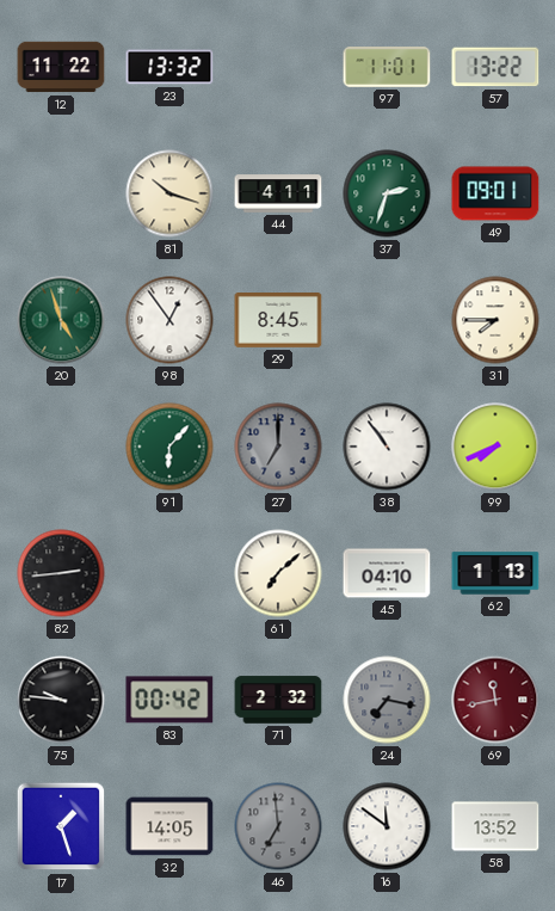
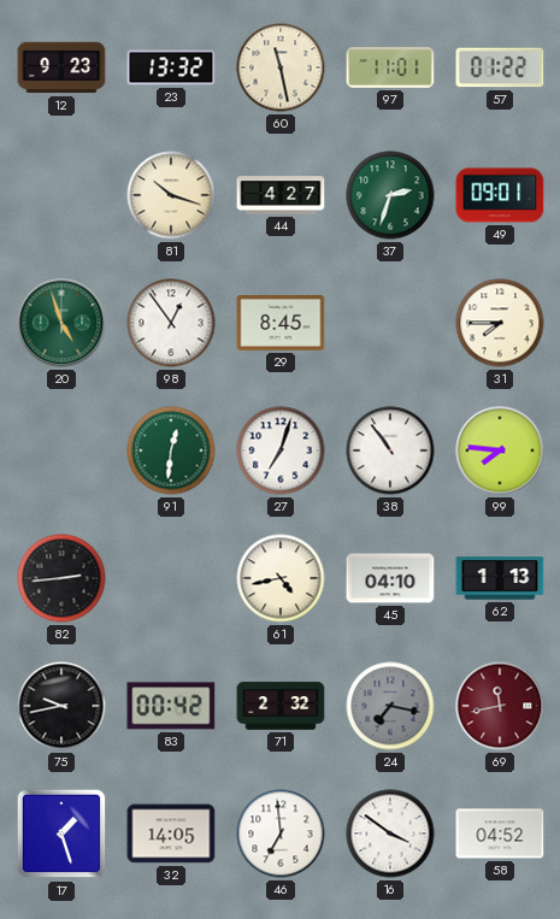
12: 11:22 -> 9:23 (61, 67)
60: none -> 11:28 (281, 67)
57: 13:22 -> 01:22 (500, 67)
44: 4:11 -> 4:27 (281, 195)
91: 6:07 -> 12:31 (171, 450)
27: 7:00 -> 7:03 (281, 450)
27 dial: grey -> white (281, 450)
99: 7:41 -> 7:46 (500, 450)
61: 7:08 -> 4:43 (281, 578)
75: 9:46 -> 9:43 (61, 706)
46 dial: grey -> white (281, 833)
16: 11:51 -> 3:51 (390, 833)
58: 13:52 -> 04:52 (500, 833)
